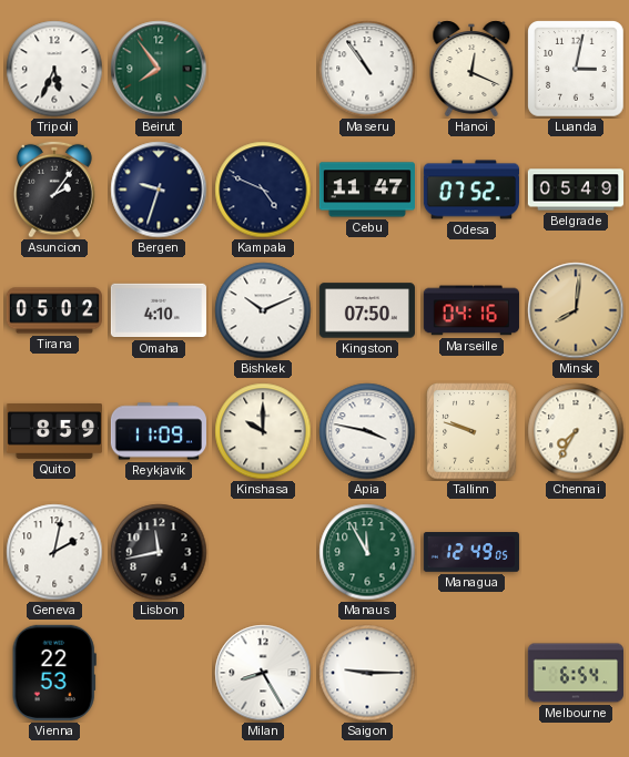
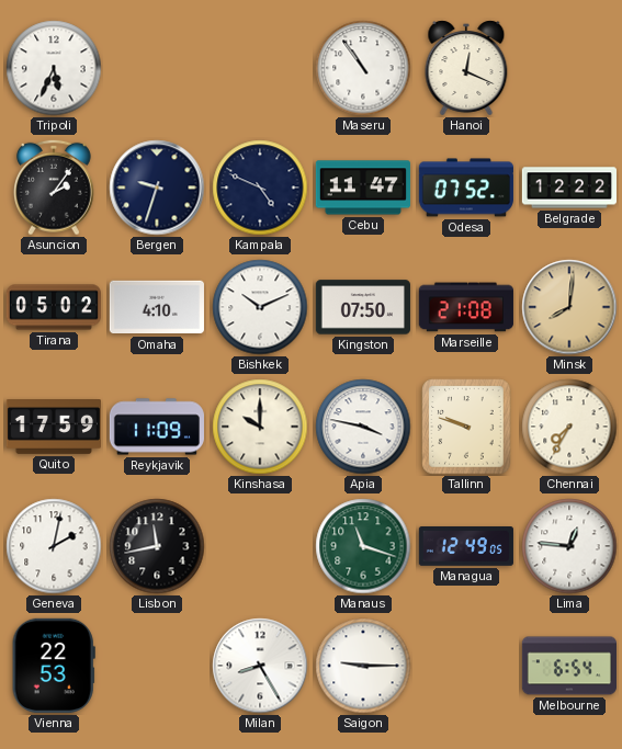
Beirut: 7:54 -> none (159, 69)
Luanda: 3:02 -> none (576, 69)
Belgrade: 05:49 -> 12:22 (568, 188)
Marseille: 04:16 -> 21:08 (466, 307)
Quito: 8:59 -> 17:59 (54, 428)
Manaus: 11:55 -> 11:18 (363, 546)
Lima: none -> 12:46 (569, 546)
